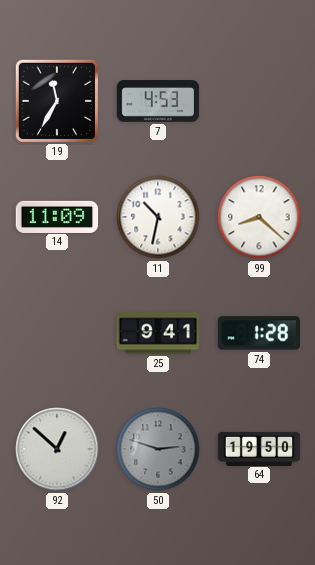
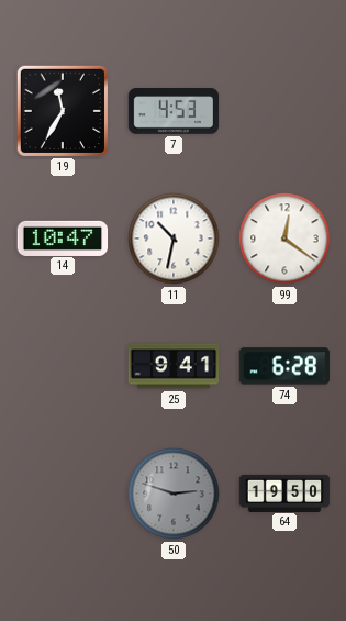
14: 11:09 -> 10:47 (63, 237)
99: 8:22 -> 12:21 (284, 239)
74: 1:28 -> 6:28 (283, 366)
92: 12:52 -> none (57, 449)
